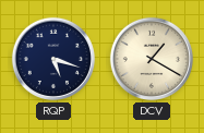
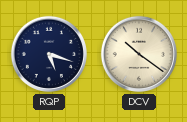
DCV: 1:20 -> 10:21 (139, 54)
